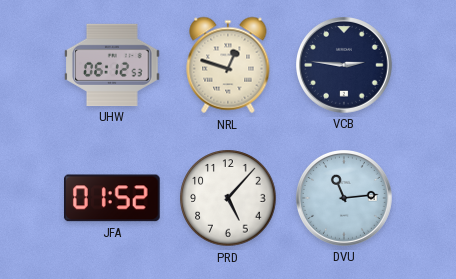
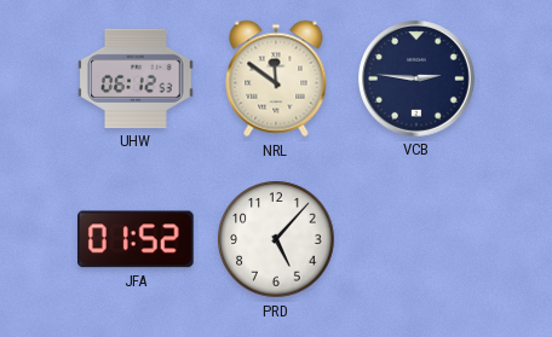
NRL: 12:48 -> 11:51 (276, 79)
DVU: 11:14 -> none (345, 199)
